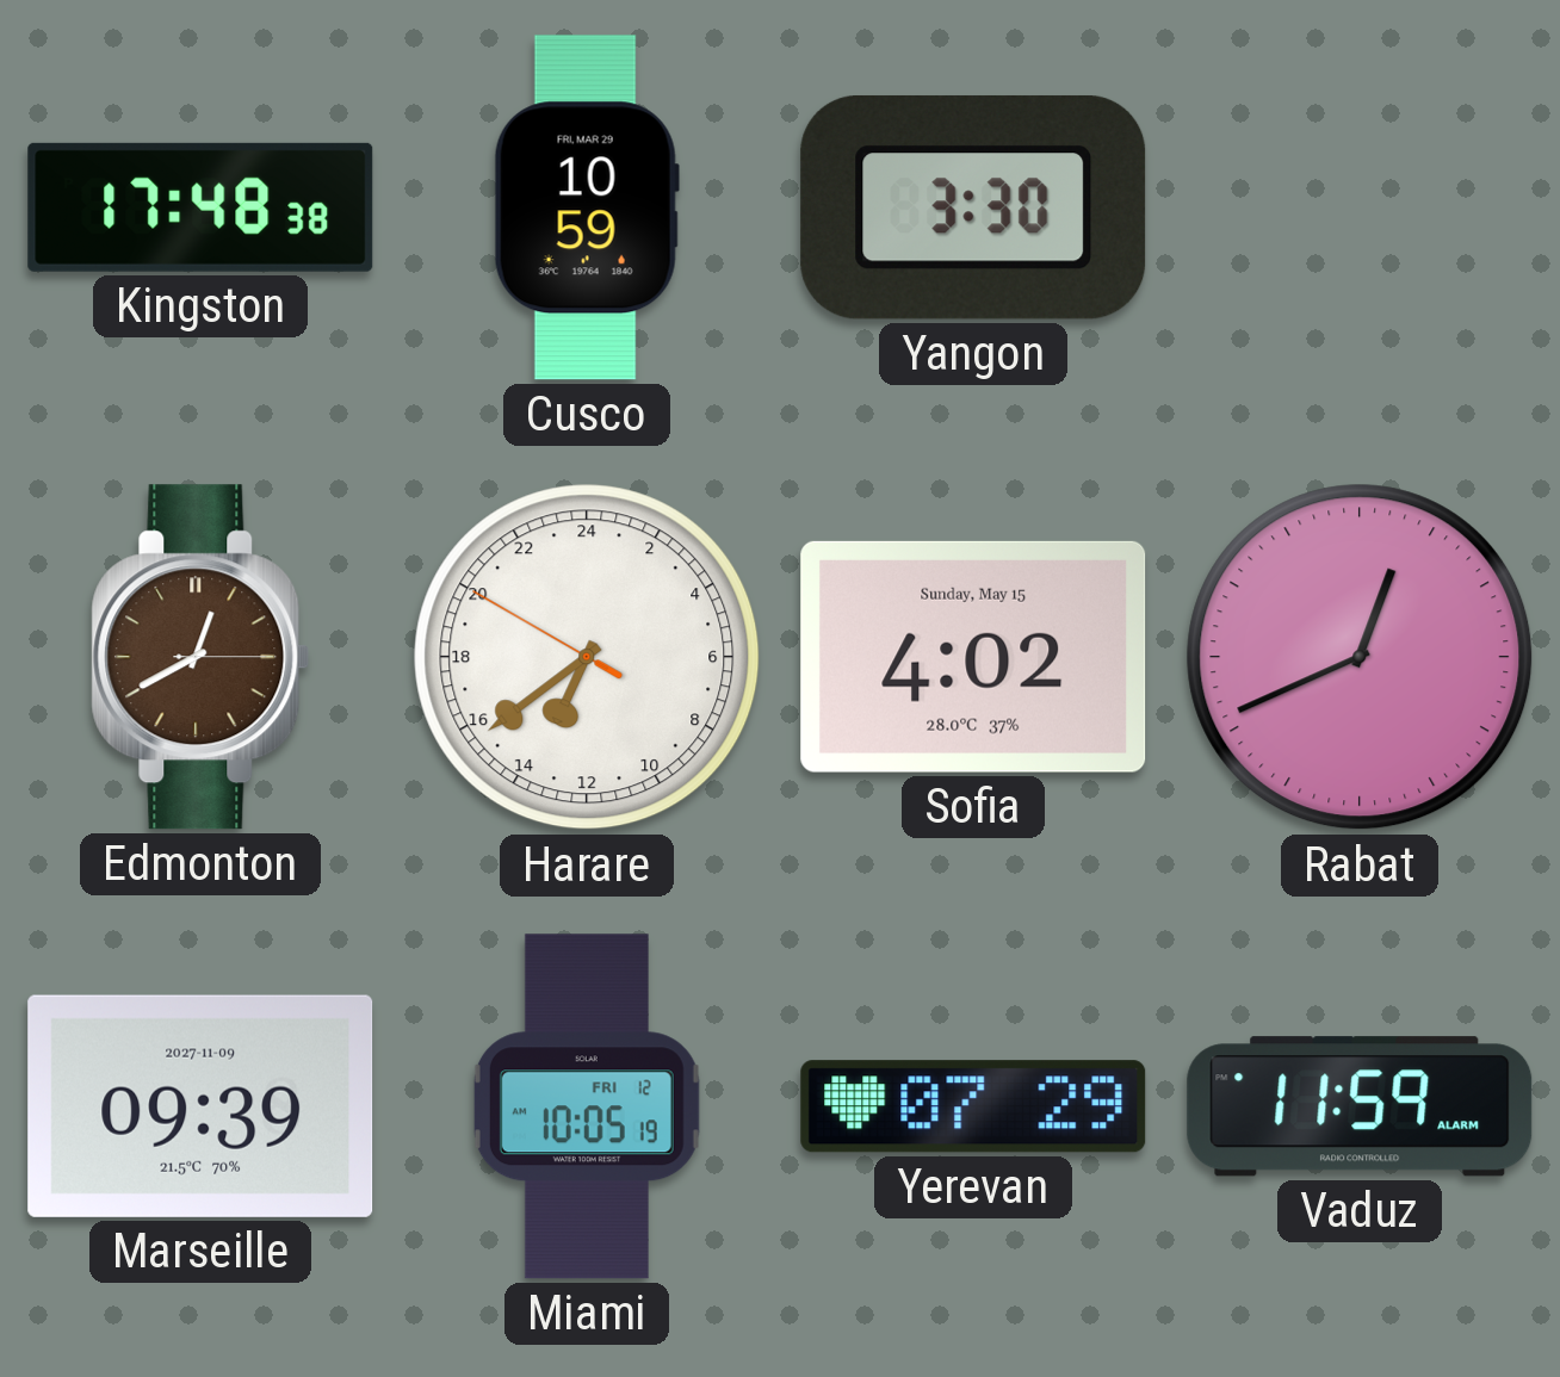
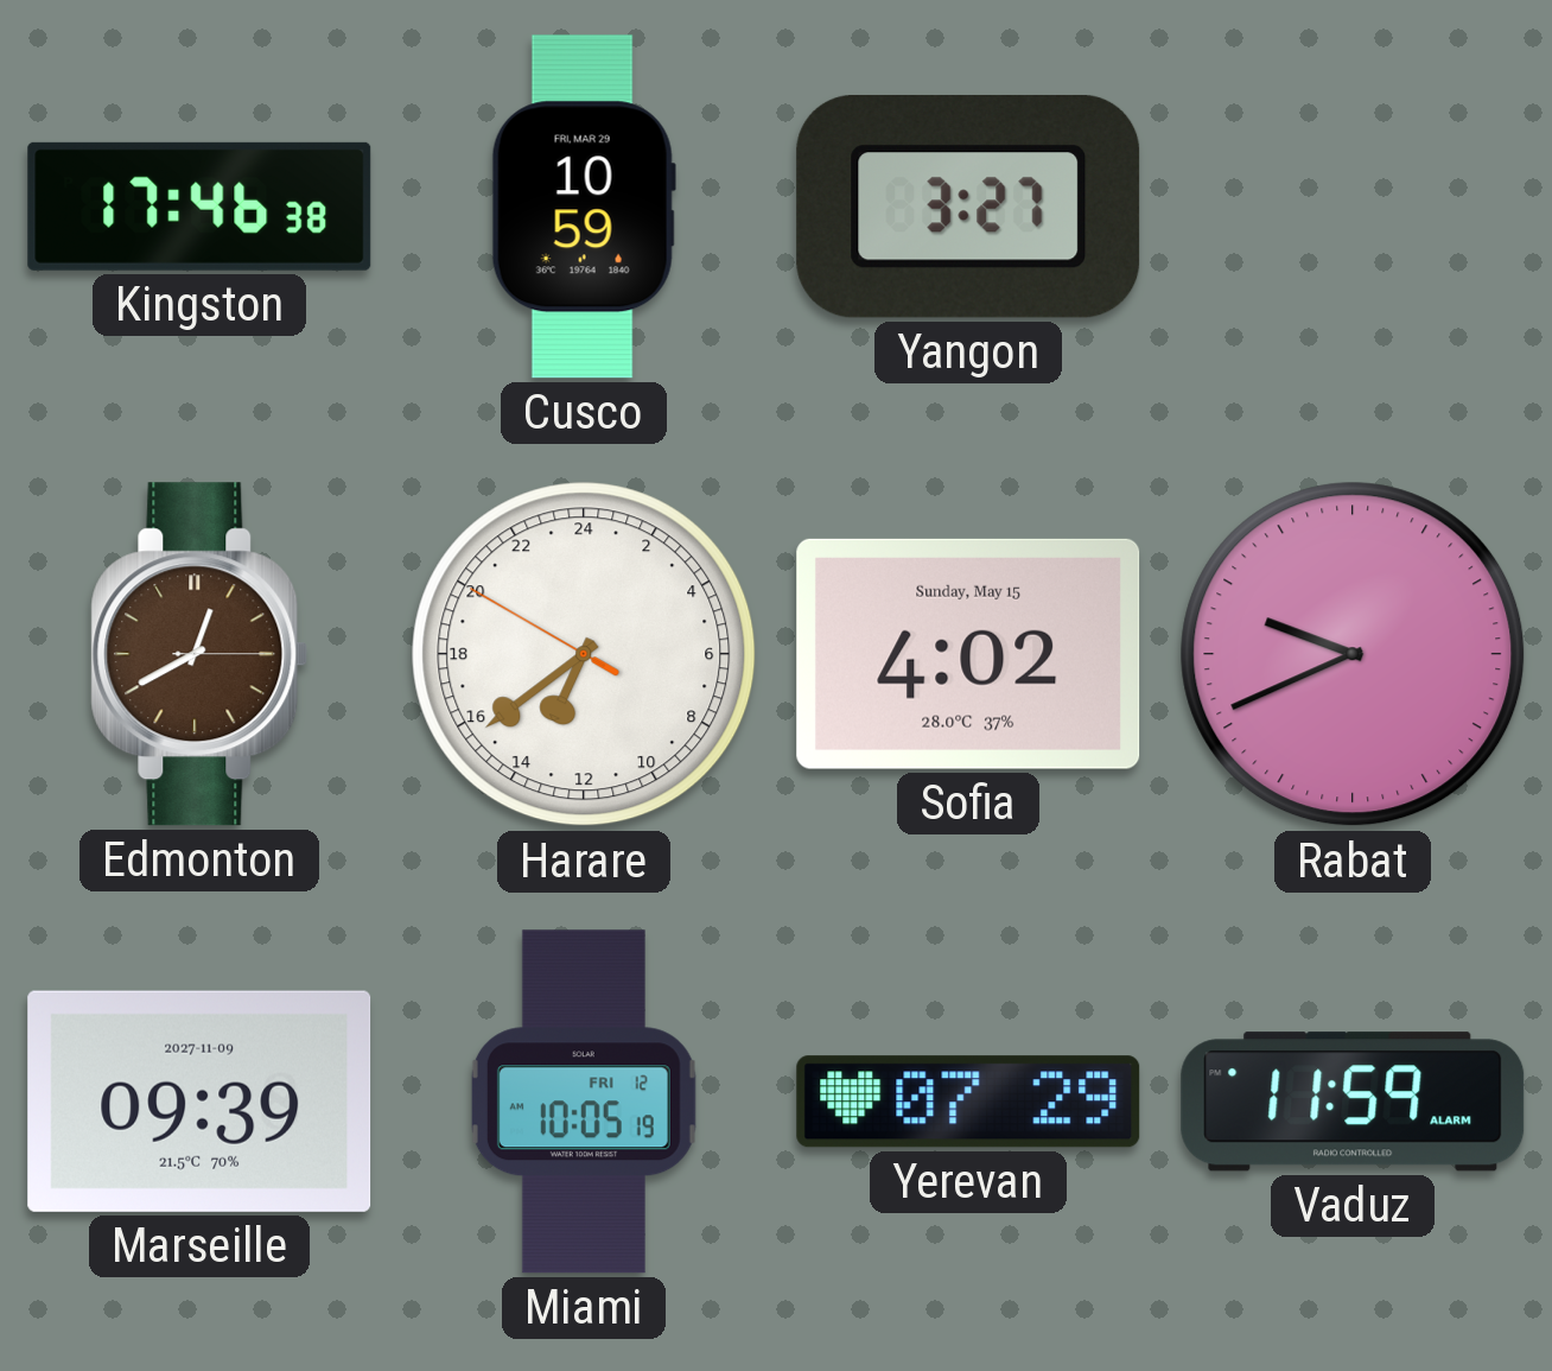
Kingston: 17:48 -> 17:46 (199, 207)
Yangon: 3:30 -> 3:27 (968, 207)
Rabat: 12:41 -> 9:41 (1353, 654)
